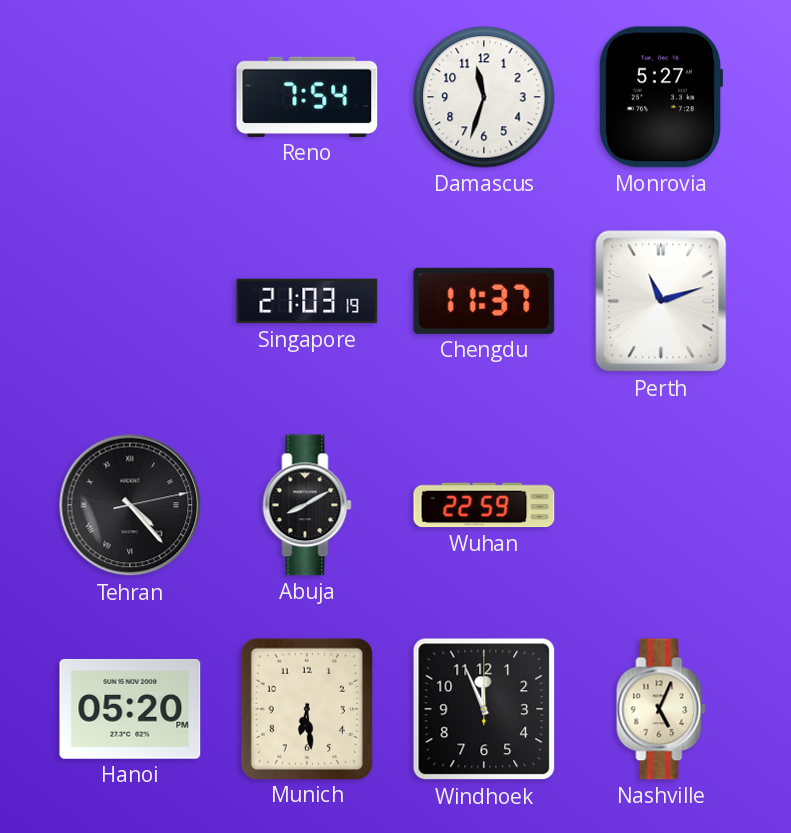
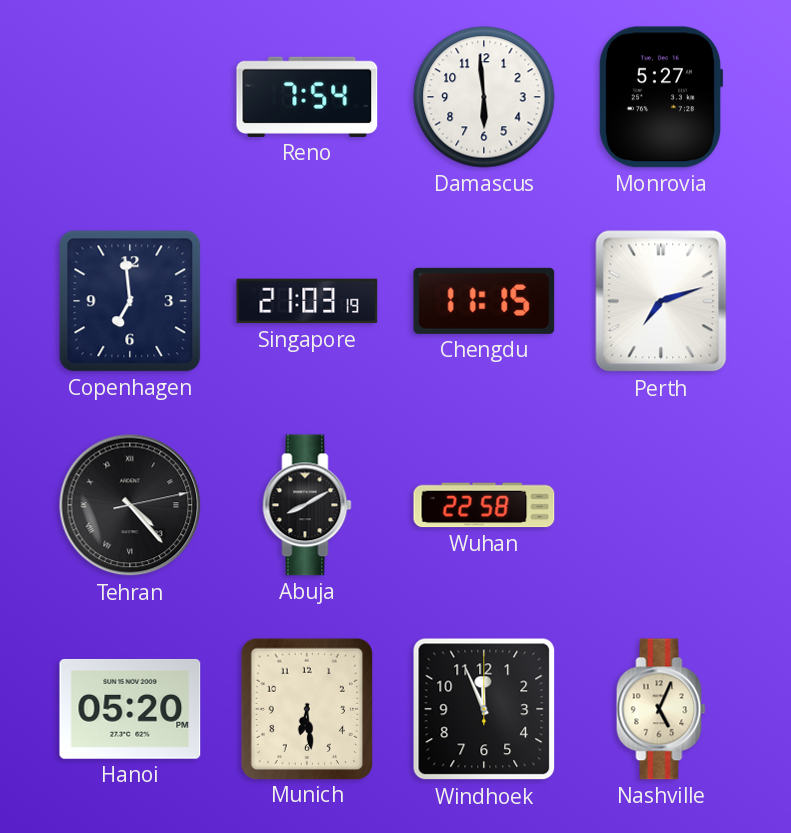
Damascus: 11:33 -> 5:59 (484, 97)
Copenhagen: none -> 6:59 (130, 301)
Chengdu: 11:37 -> 11:15 (484, 301)
Perth: 11:12 -> 7:12 (661, 301)
Wuhan: 22:59 -> 22:58 (484, 505)
